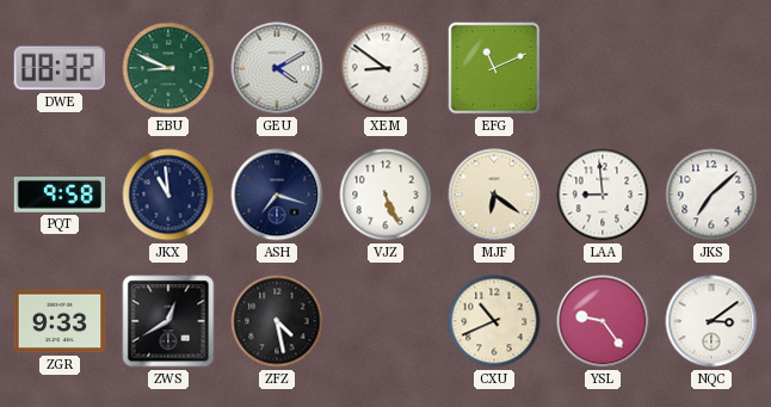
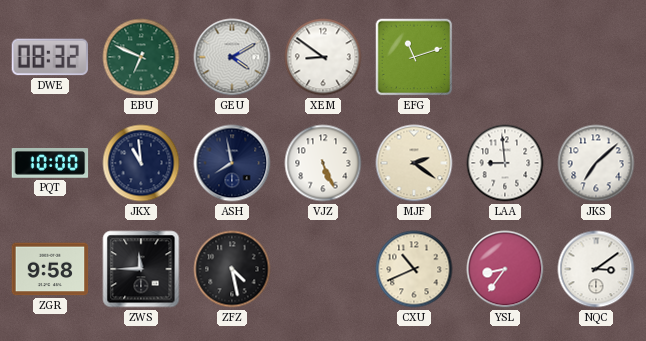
EBU: 8:49 -> 6:49 (141, 57)
EFG: 11:11 -> 11:12 (414, 57)
PQT: 9:58 -> 10:00 (50, 164)
ASH: 7:18 -> 7:58 (232, 163)
MJF: 6:21 -> 2:21 (414, 163)
ZGR: 9:33 -> 9:58 (50, 269)
ZWS: 12:40 -> 11:45 (141, 269)
YSL: 9:24 -> 8:36 (505, 269)
